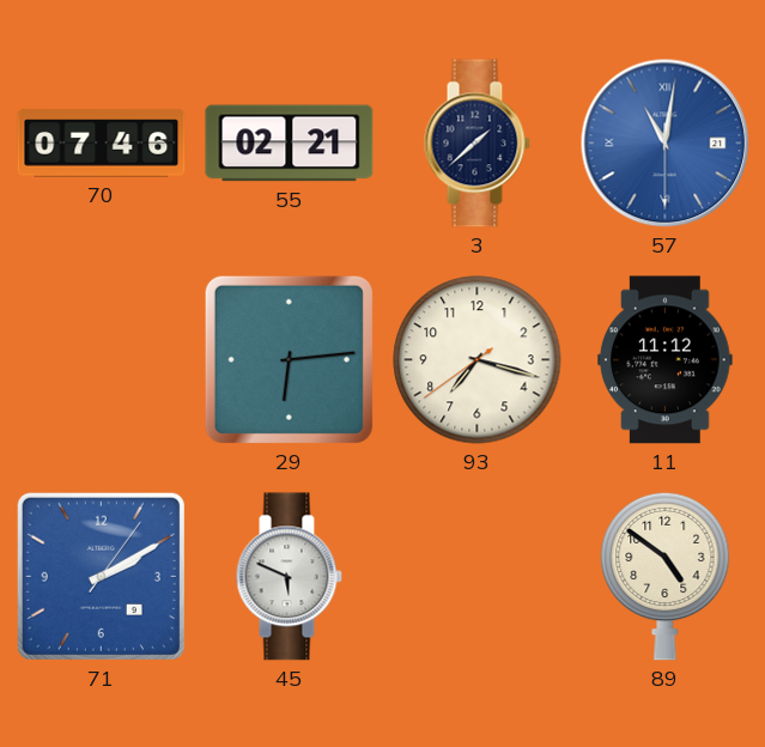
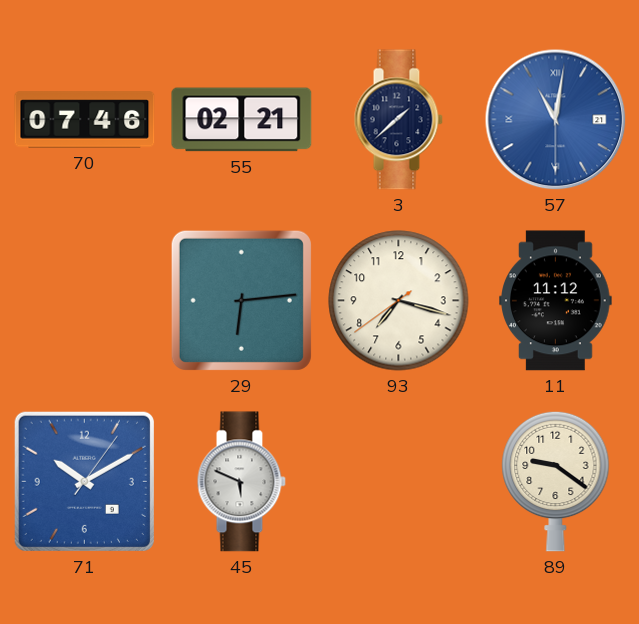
71: 2:10 -> 10:10 (84, 481)
89: 4:51 -> 9:21 (556, 481)
